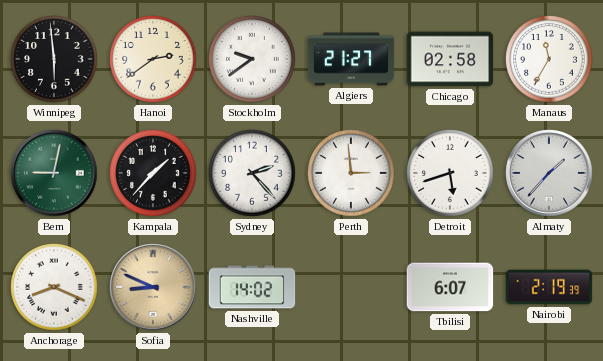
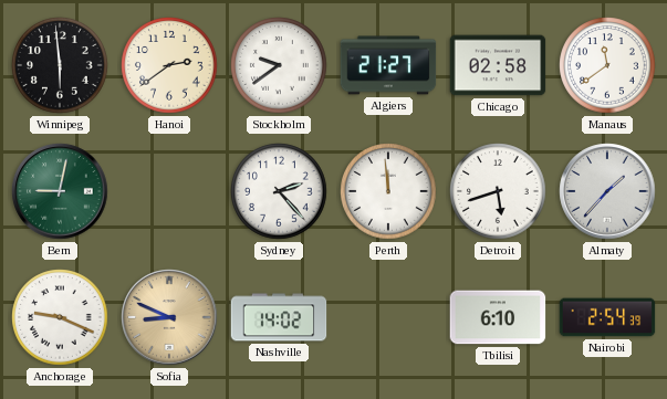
Manaus: 11:35 -> 11:39 (607, 65)
Kampala: 1:37 -> none (153, 173)
Perth: 2:59 -> 11:59 (388, 191)
Anchorage: 8:19 -> 9:19 (60, 317)
Tbilisi: 6:07 -> 6:10 (498, 317)
Nairobi: 2:19 -> 2:54 (607, 317)
